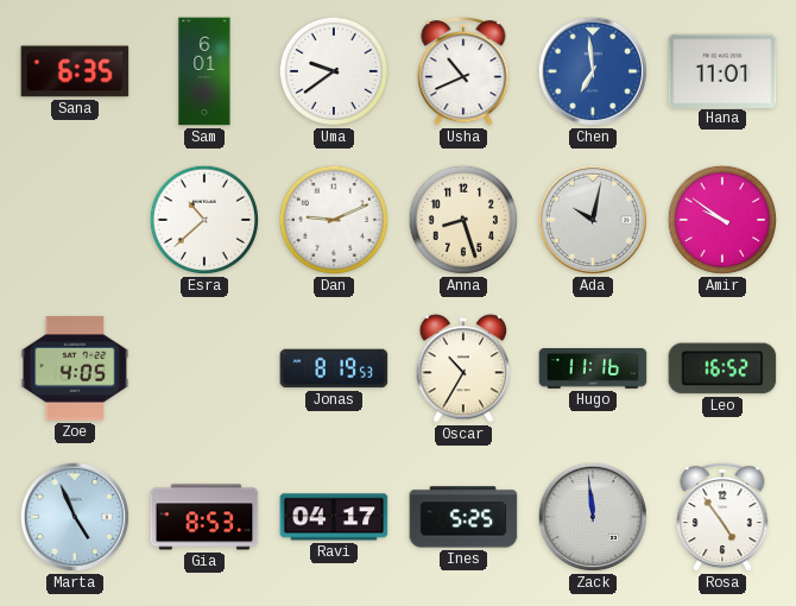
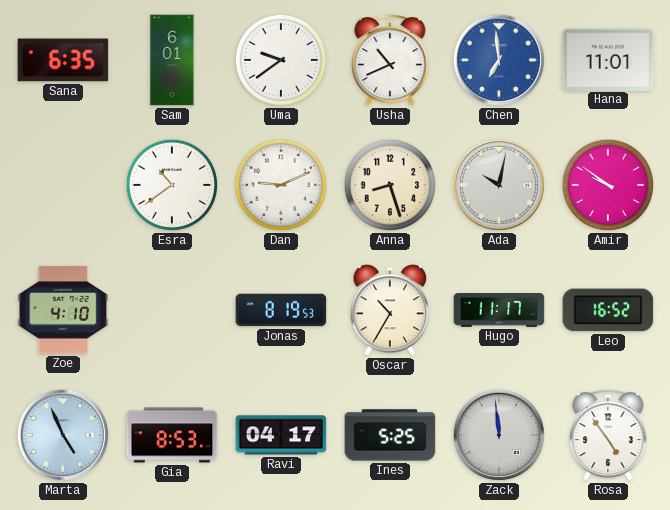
Esra: 10:38 -> 10:39 (172, 185)
Zoe: 4:05 -> 4:10 (63, 310)
Hugo: 11:16 -> 11:17 (499, 310)
